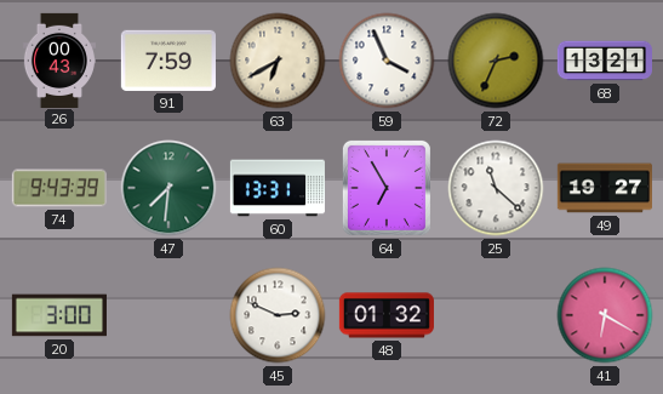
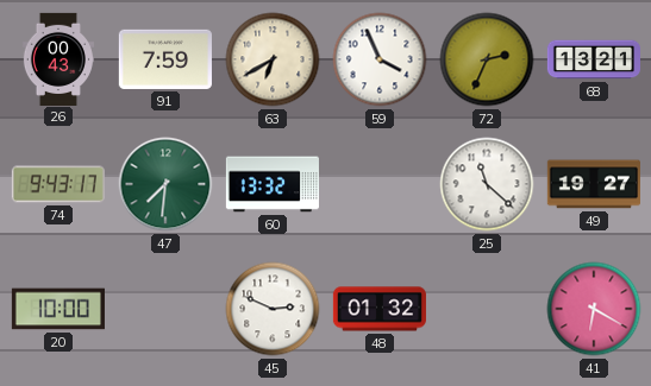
74: 9:43:39 -> 9:43:17 (58, 184)
60: 13:31 -> 13:32 (273, 184)
64: 6:55 -> none (387, 188)
20: 3:00 -> 10:00 (58, 309)
